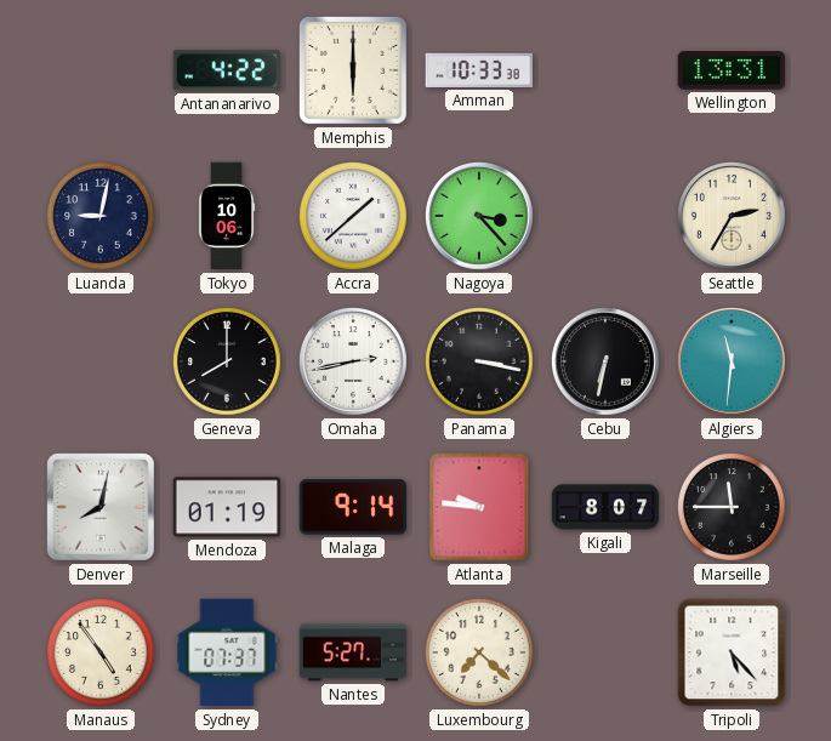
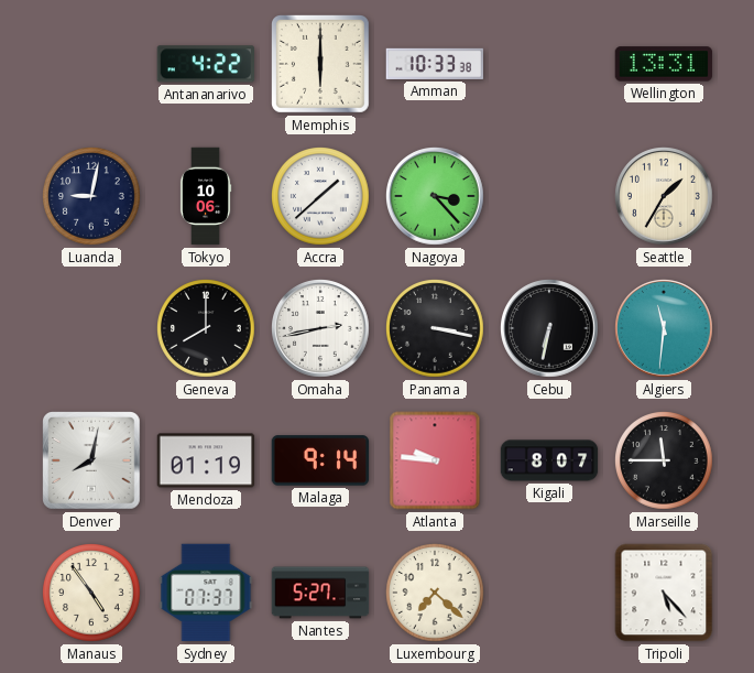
Seattle: 2:35 -> 1:35 (665, 197)
